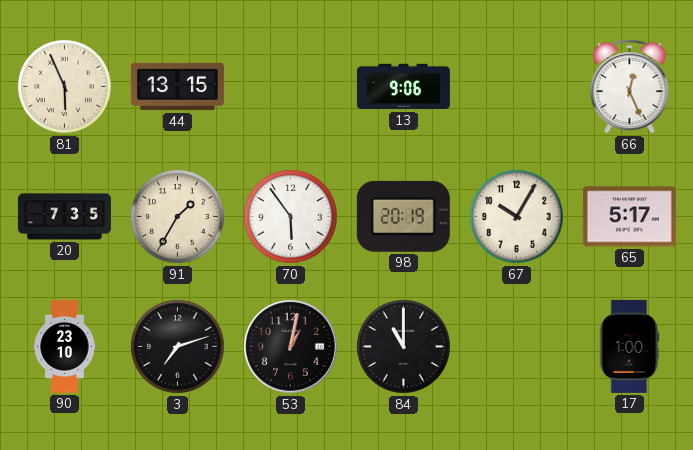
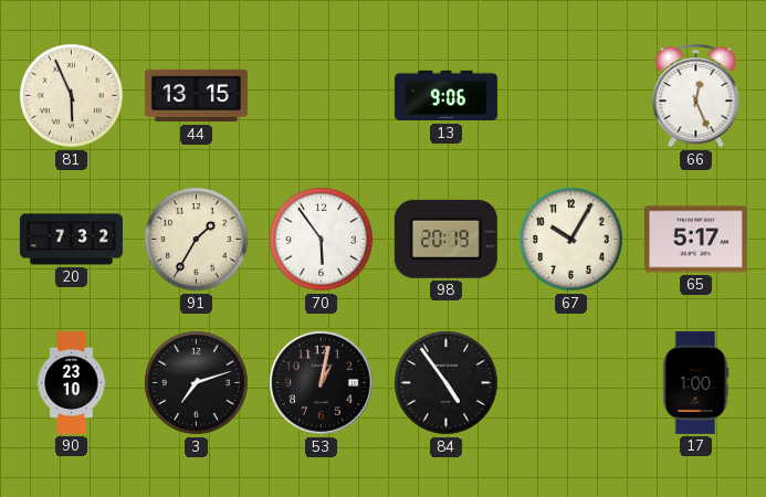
20: 7:35 -> 7:32 (71, 240)
84: 11:00 -> 4:54 (447, 383)
